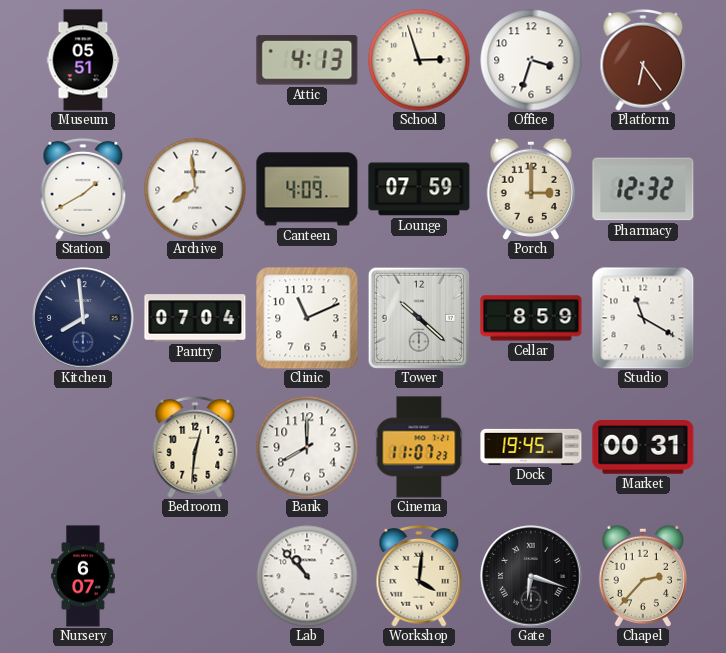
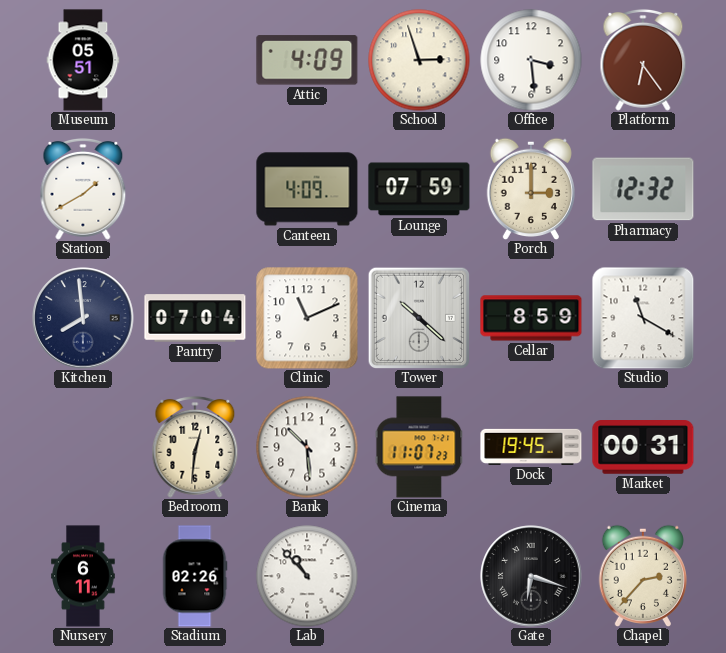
Attic: 4:13 -> 4:09 (307, 60)
Office: 3:33 -> 3:29 (531, 60)
Archive: 7:59 -> none (195, 189)
Bank: 8:00 -> 10:29 (307, 447)
Nursery: 6:07 -> 6:11 (83, 576)
Stadium: none -> 02:26 (195, 576)
Workshop: 4:01 -> none (419, 576)
